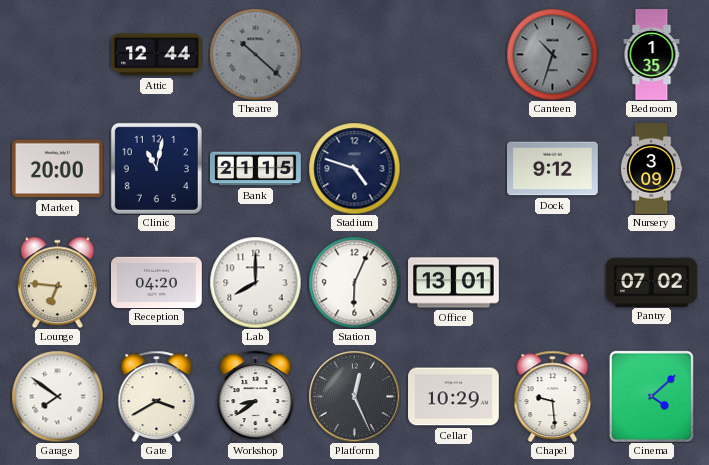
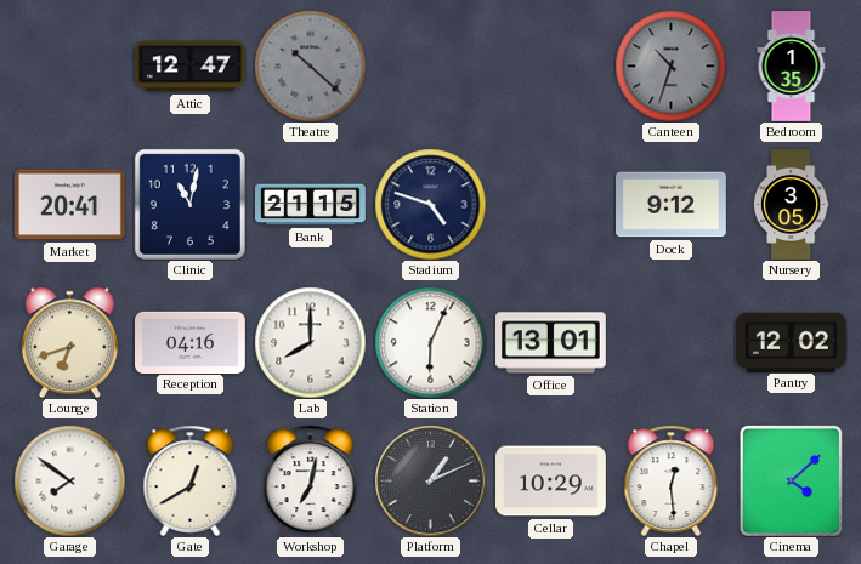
Attic: 12:44 -> 12:47 (191, 67)
Market: 20:00 -> 20:41 (69, 205)
Nursery: 3:09 -> 3:05 (791, 205)
Lounge: 6:46 -> 6:42 (69, 342)
Reception: 04:20 -> 04:16 (191, 342)
Pantry: 07:02 -> 12:02 (791, 342)
Gate: 3:40 -> 12:40 (191, 480)
Workshop: 8:39 -> 7:02 (311, 480)
Platform: 12:26 -> 1:11 (430, 480)
Chapel: 9:29 -> 12:29 (672, 480)
